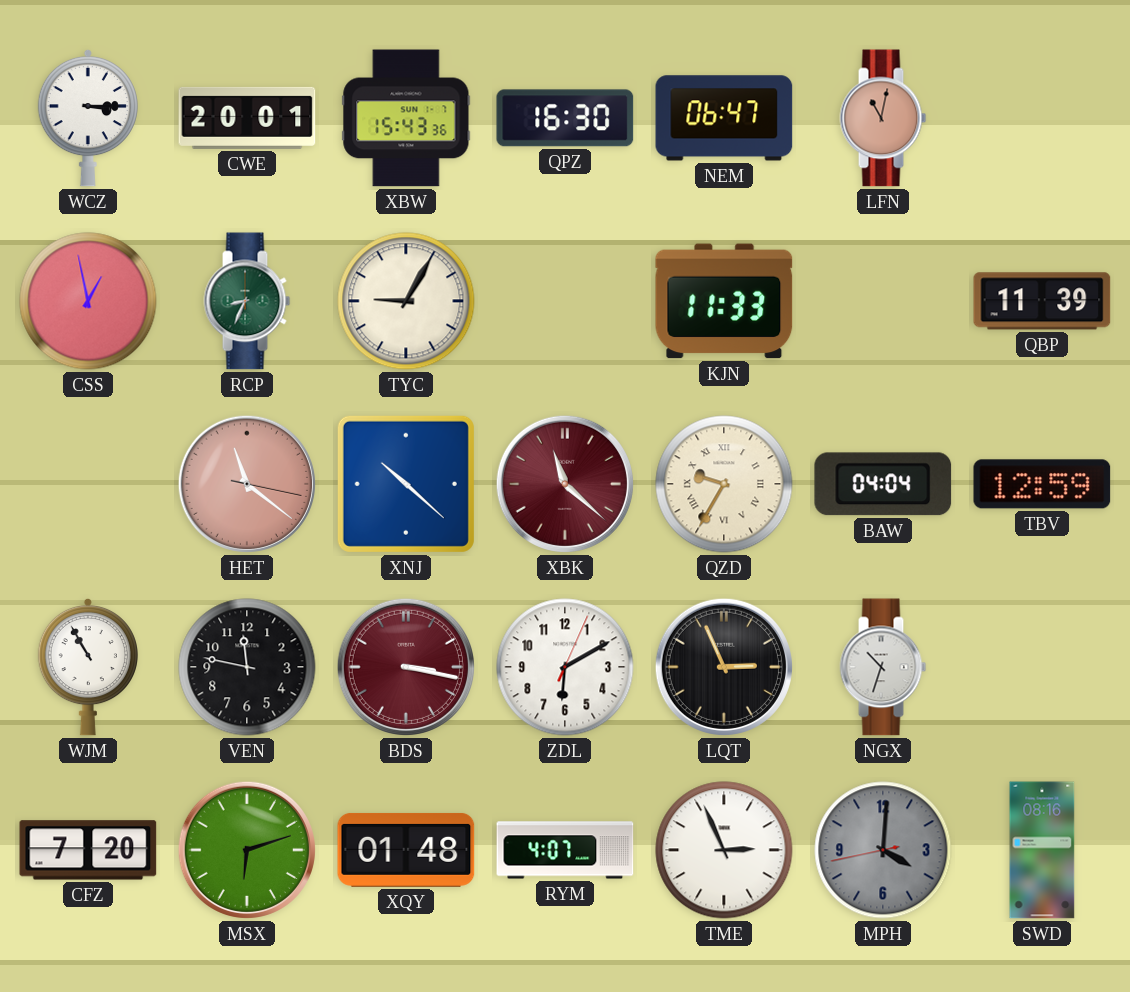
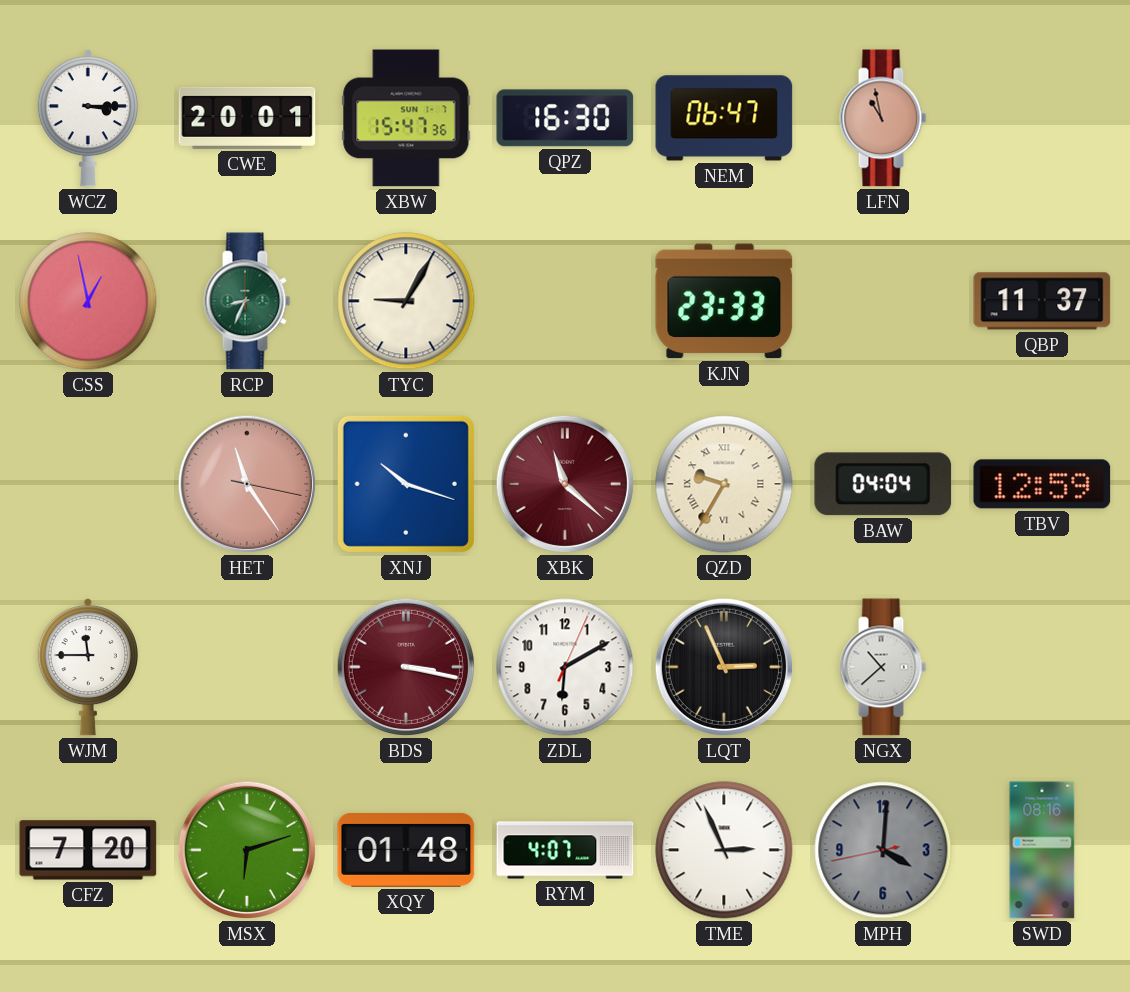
XBW: 15:43 -> 15:47 (406, 118)
LFN: 11:02 -> 10:58 (883, 118)
KJN: 11:33 -> 23:33 (724, 301)
QBP: 11:39 -> 11:37 (1042, 301)
HET: 11:21 -> 11:24 (247, 484)
XNJ: 10:22 -> 10:18 (406, 484)
WJM: 10:55 -> 11:45 (88, 667)
VEN: 11:47 -> none (247, 667)
NGX: 10:33 -> 10:38 (883, 667)
